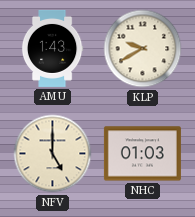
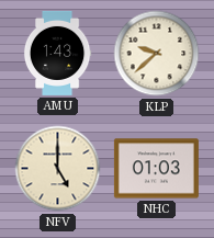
KLP: 9:40 -> 9:38 (157, 54)
